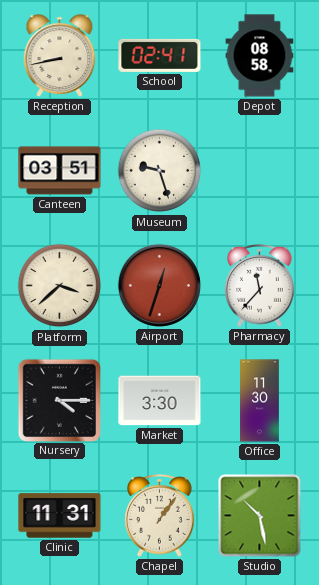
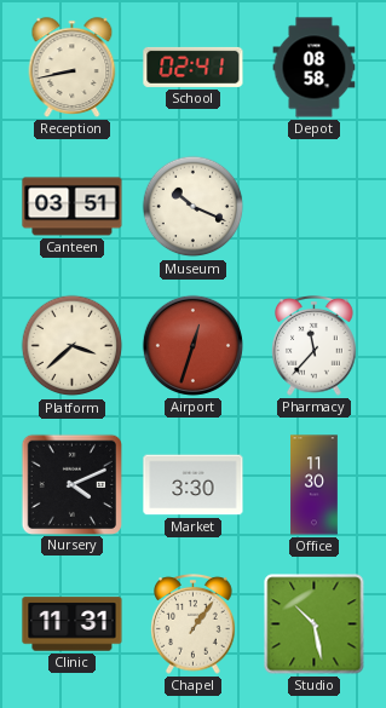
Museum: 9:27 -> 10:19 (194, 207)
Nursery: 4:15 -> 4:11 (71, 484)
